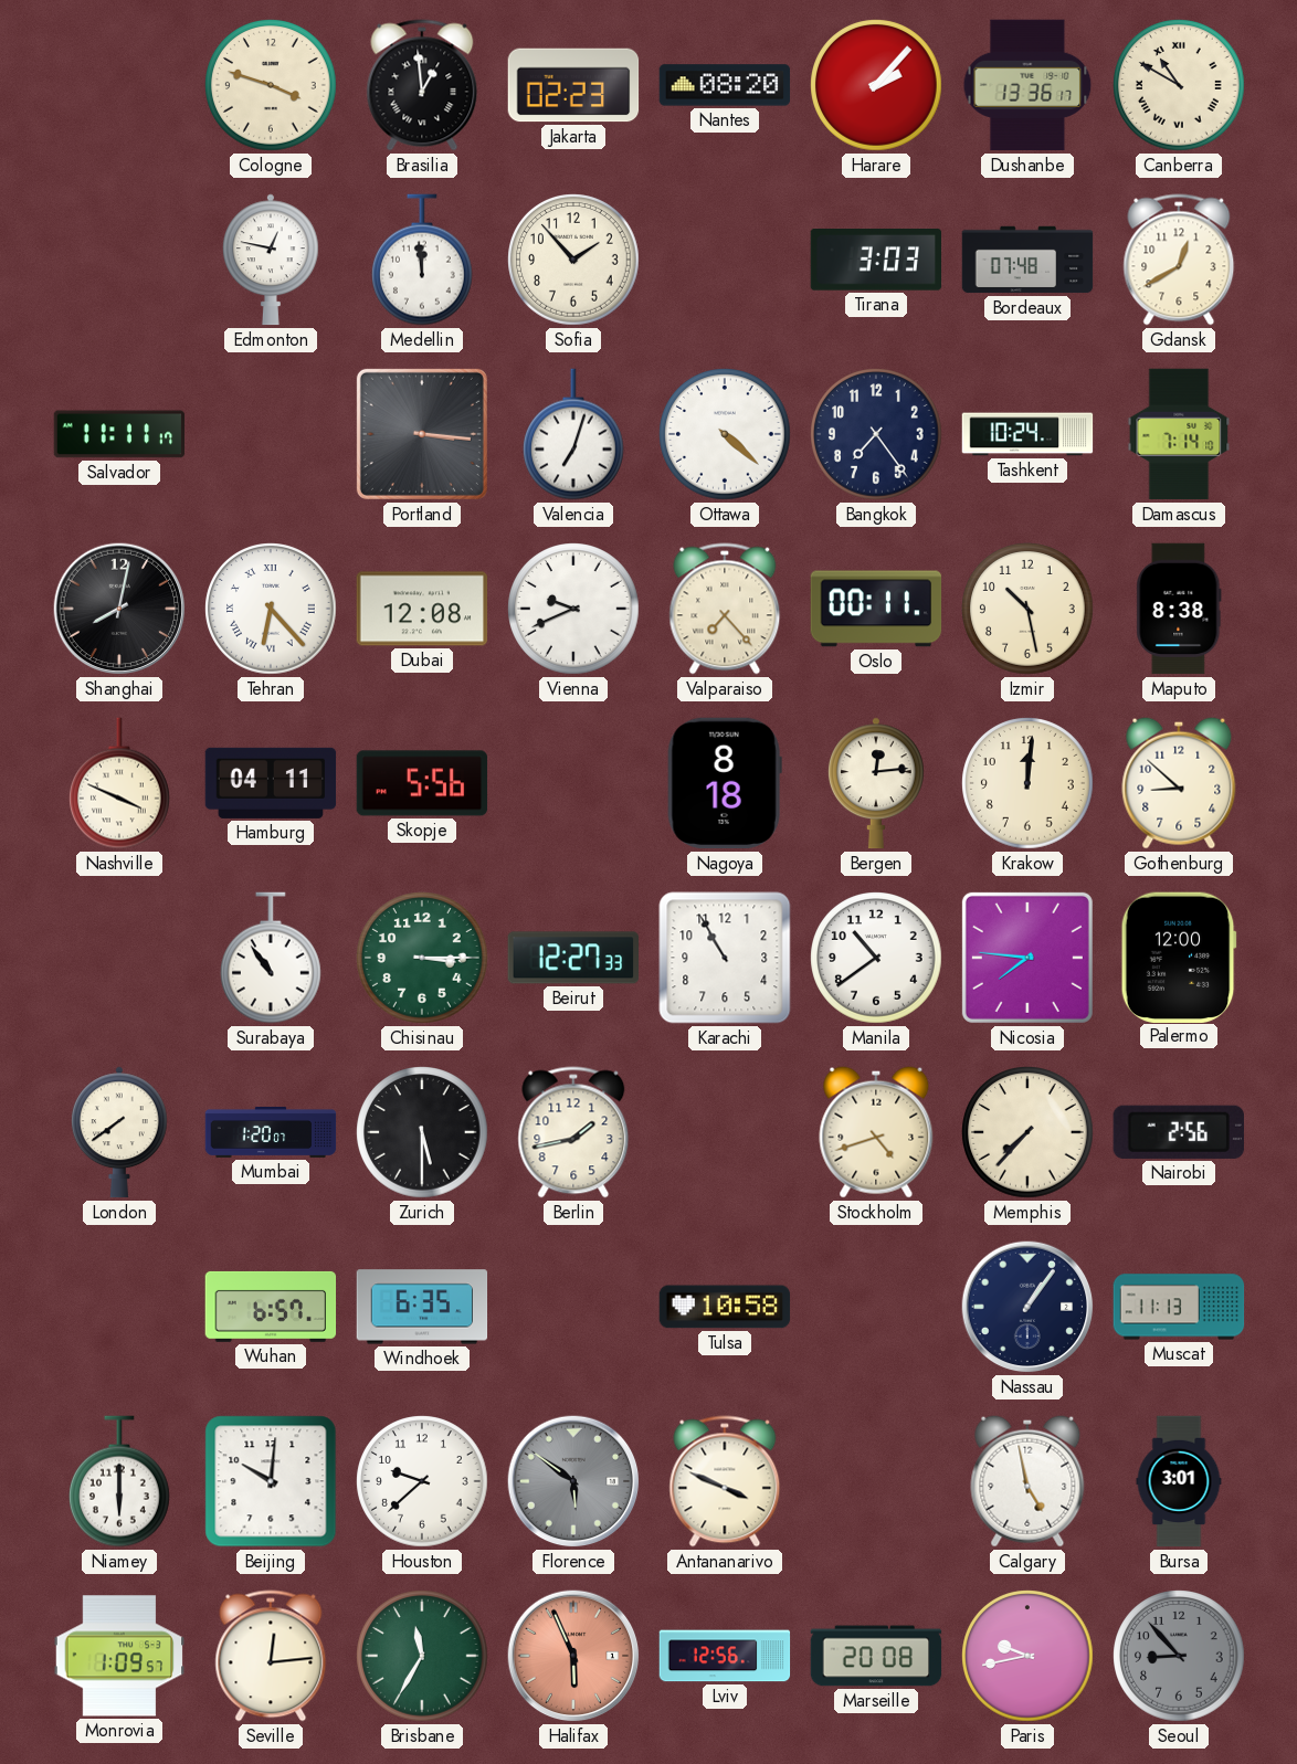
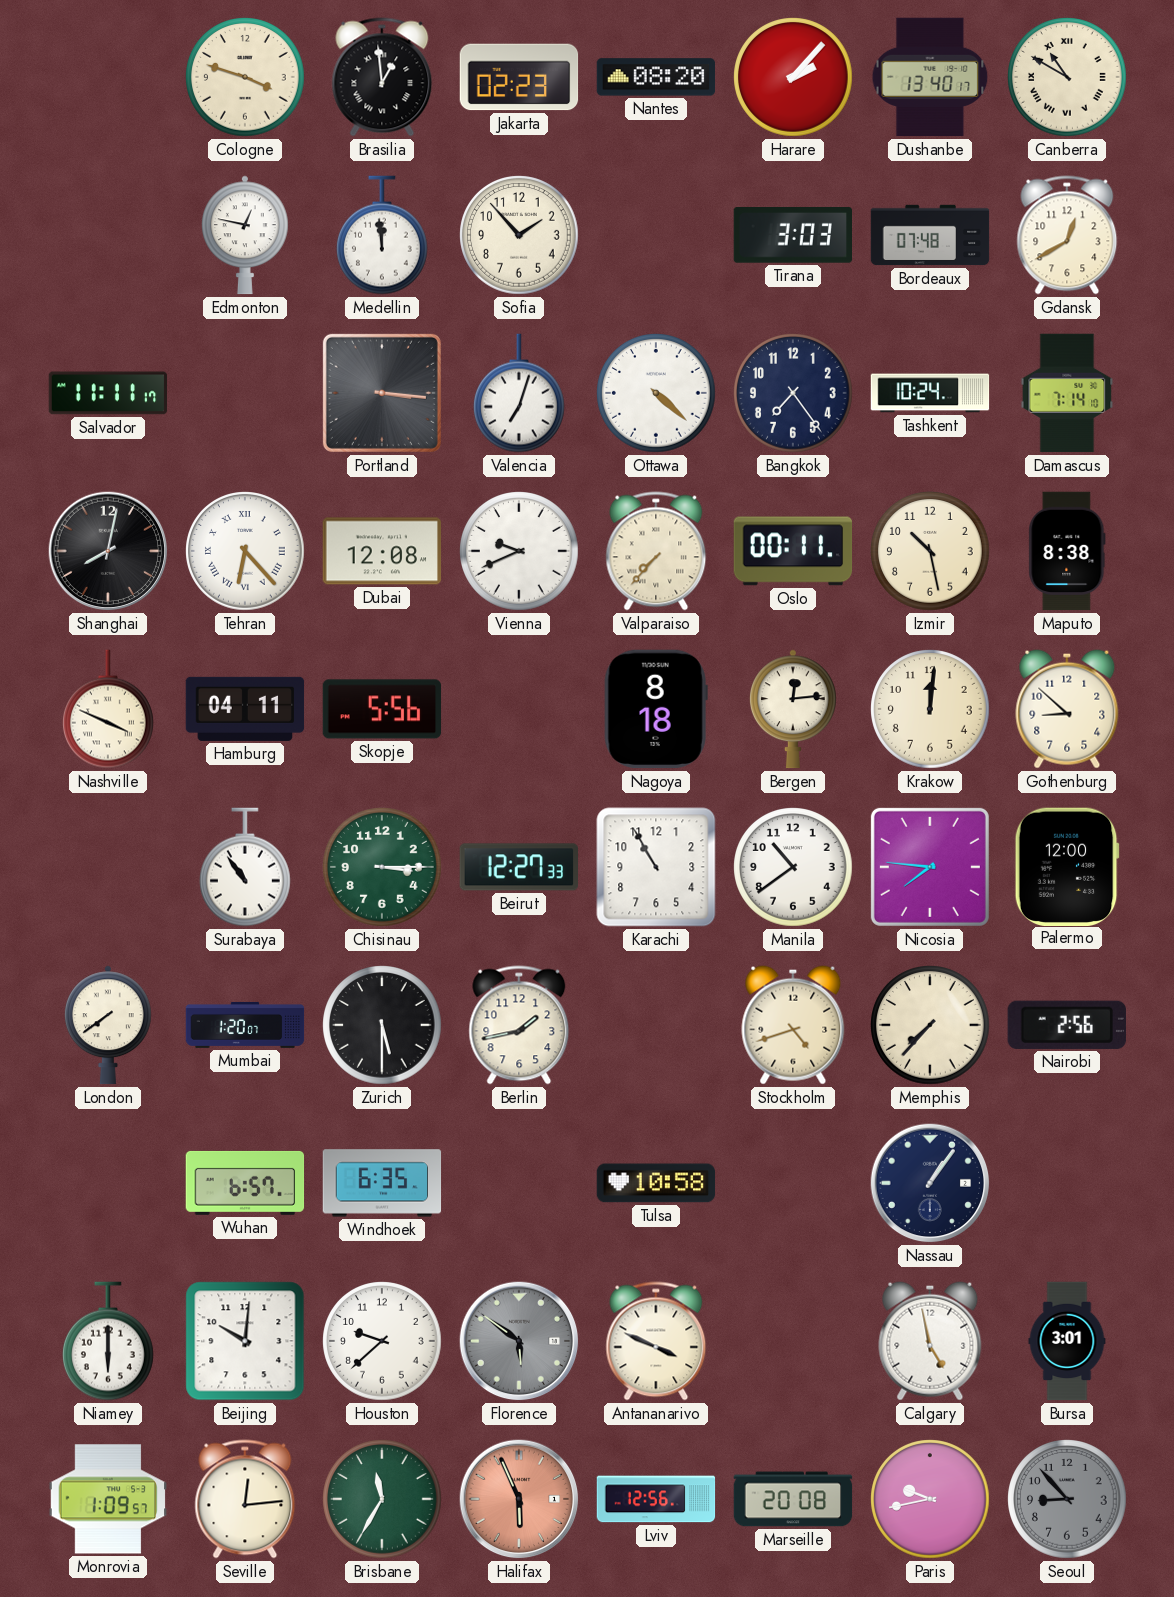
Dushanbe: 13:36 -> 13:40 (930, 77)
Valparaiso: 7:23 -> 7:37 (656, 551)
Muscat: 11:13 -> none (1179, 1307)
